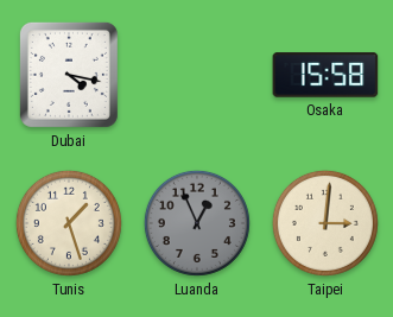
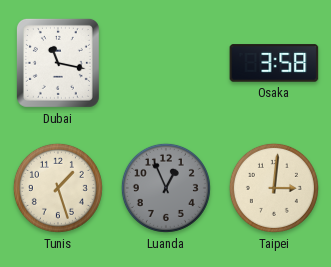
Dubai: 4:17 -> 11:17 (58, 63)
Osaka: 15:58 -> 3:58 (274, 63)
